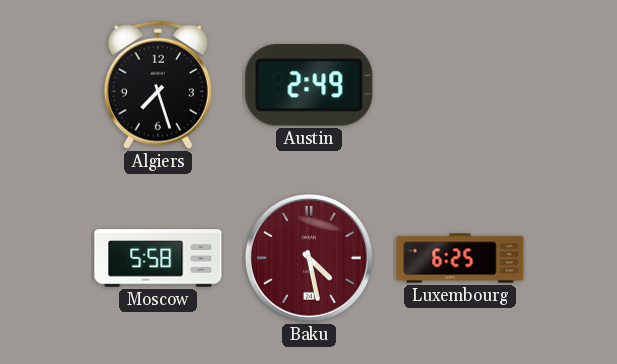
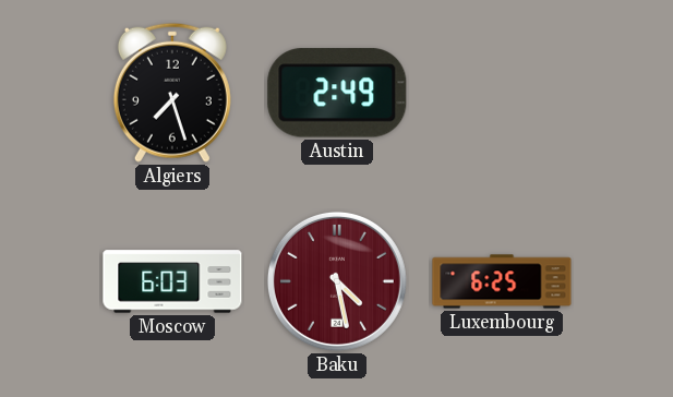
Moscow: 5:58 -> 6:03 (172, 281)
